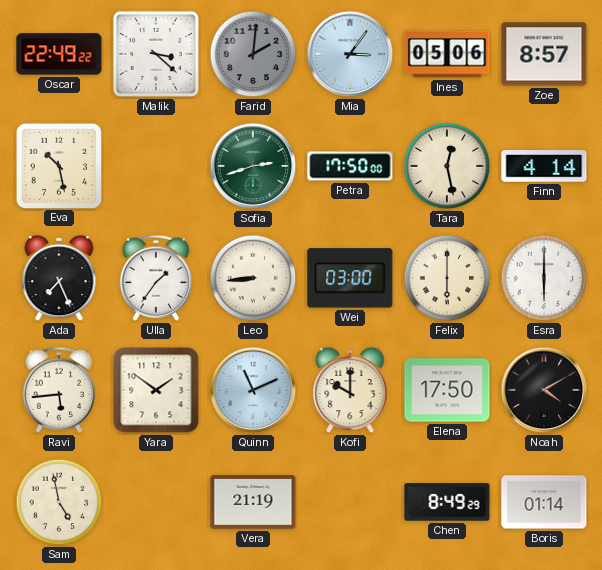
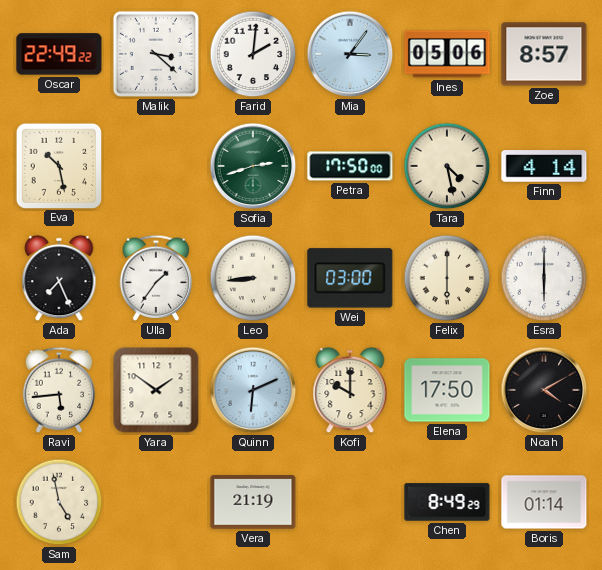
Farid dial: grey -> white (253, 54)
Tara: 12:28 -> 4:28 (447, 166)
Quinn: 11:11 -> 6:11 (253, 390)
